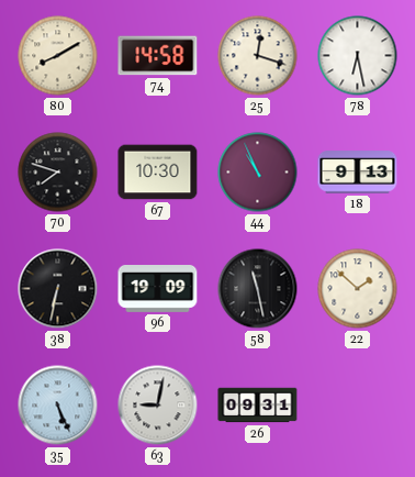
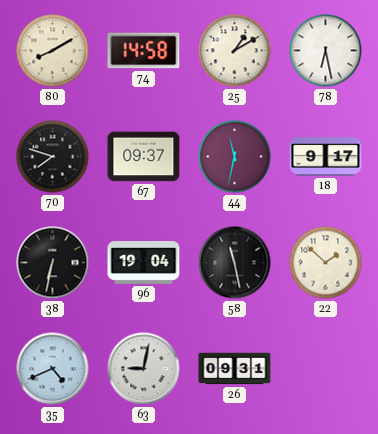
25: 12:18 -> 1:10 (235, 51)
67: 10:30 -> 09:37 (144, 157)
44: 10:56 -> 11:32 (235, 157)
18: 9:13 -> 9:17 (326, 157)
96: 19:09 -> 19:04 (144, 263)
35: 5:26 -> 4:41 (53, 369)
